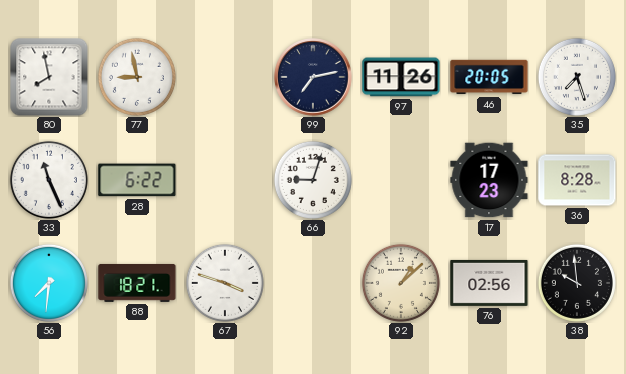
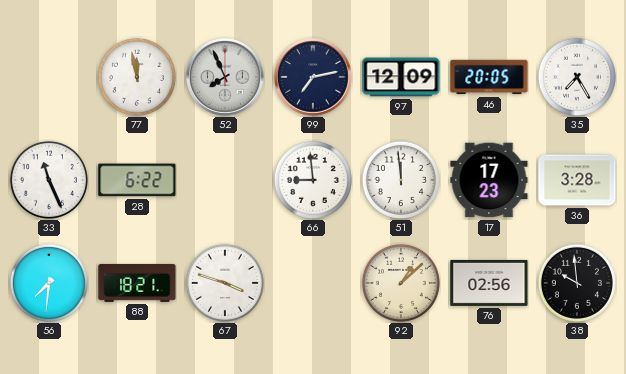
80: 7:58 -> none (49, 77)
77: 8:58 -> 11:58 (137, 77)
52: none -> 7:56 (225, 77)
97: 11:26 -> 12:09 (401, 77)
35: 7:27 -> 7:25 (577, 77)
66: 9:03 -> 8:59 (313, 180)
51: none -> 11:59 (401, 180)
36: 8:28 -> 3:28 (577, 180)
